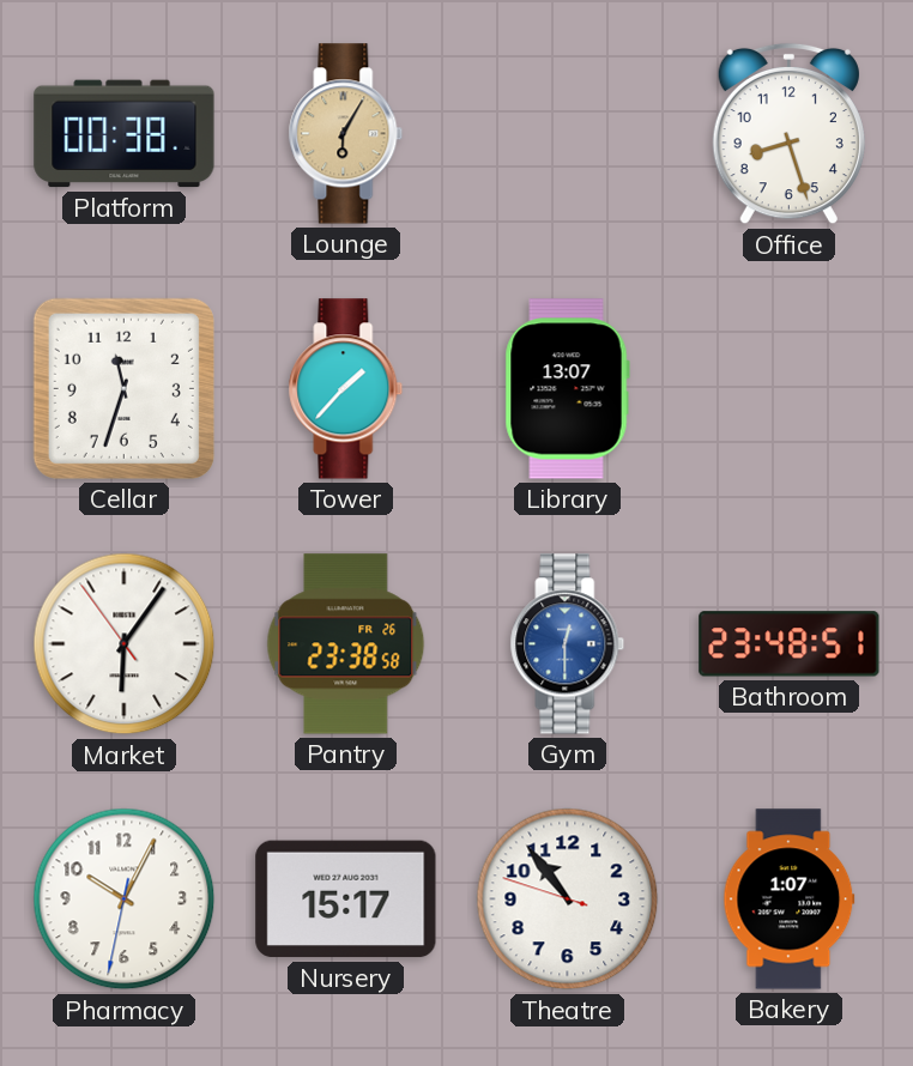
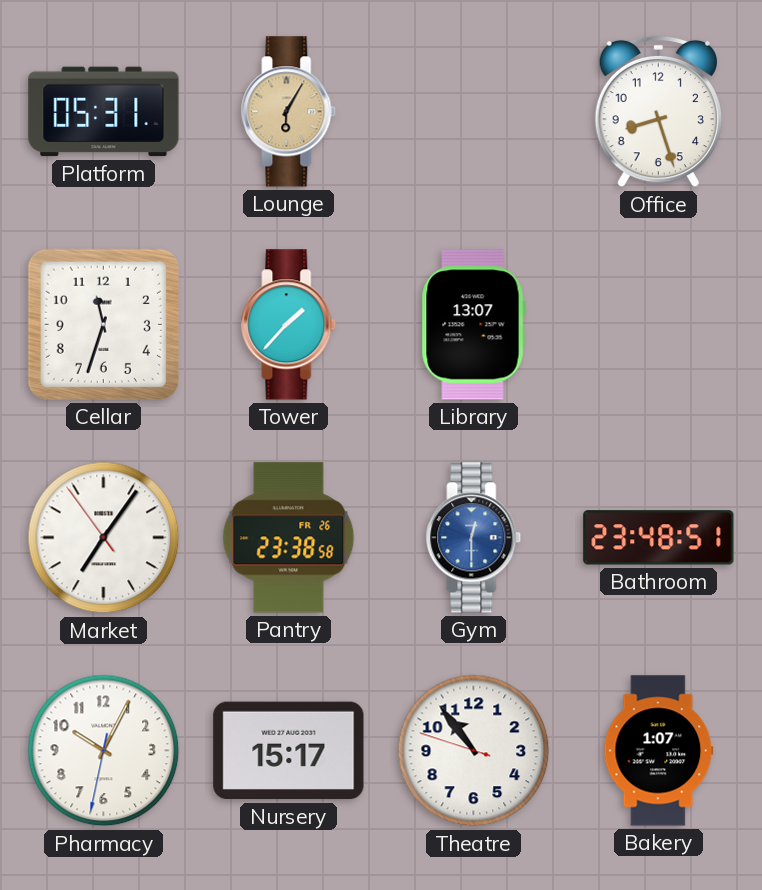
Platform: 00:38 -> 05:31 (104, 112)
Market: 6:05 -> 7:05 (104, 538)
